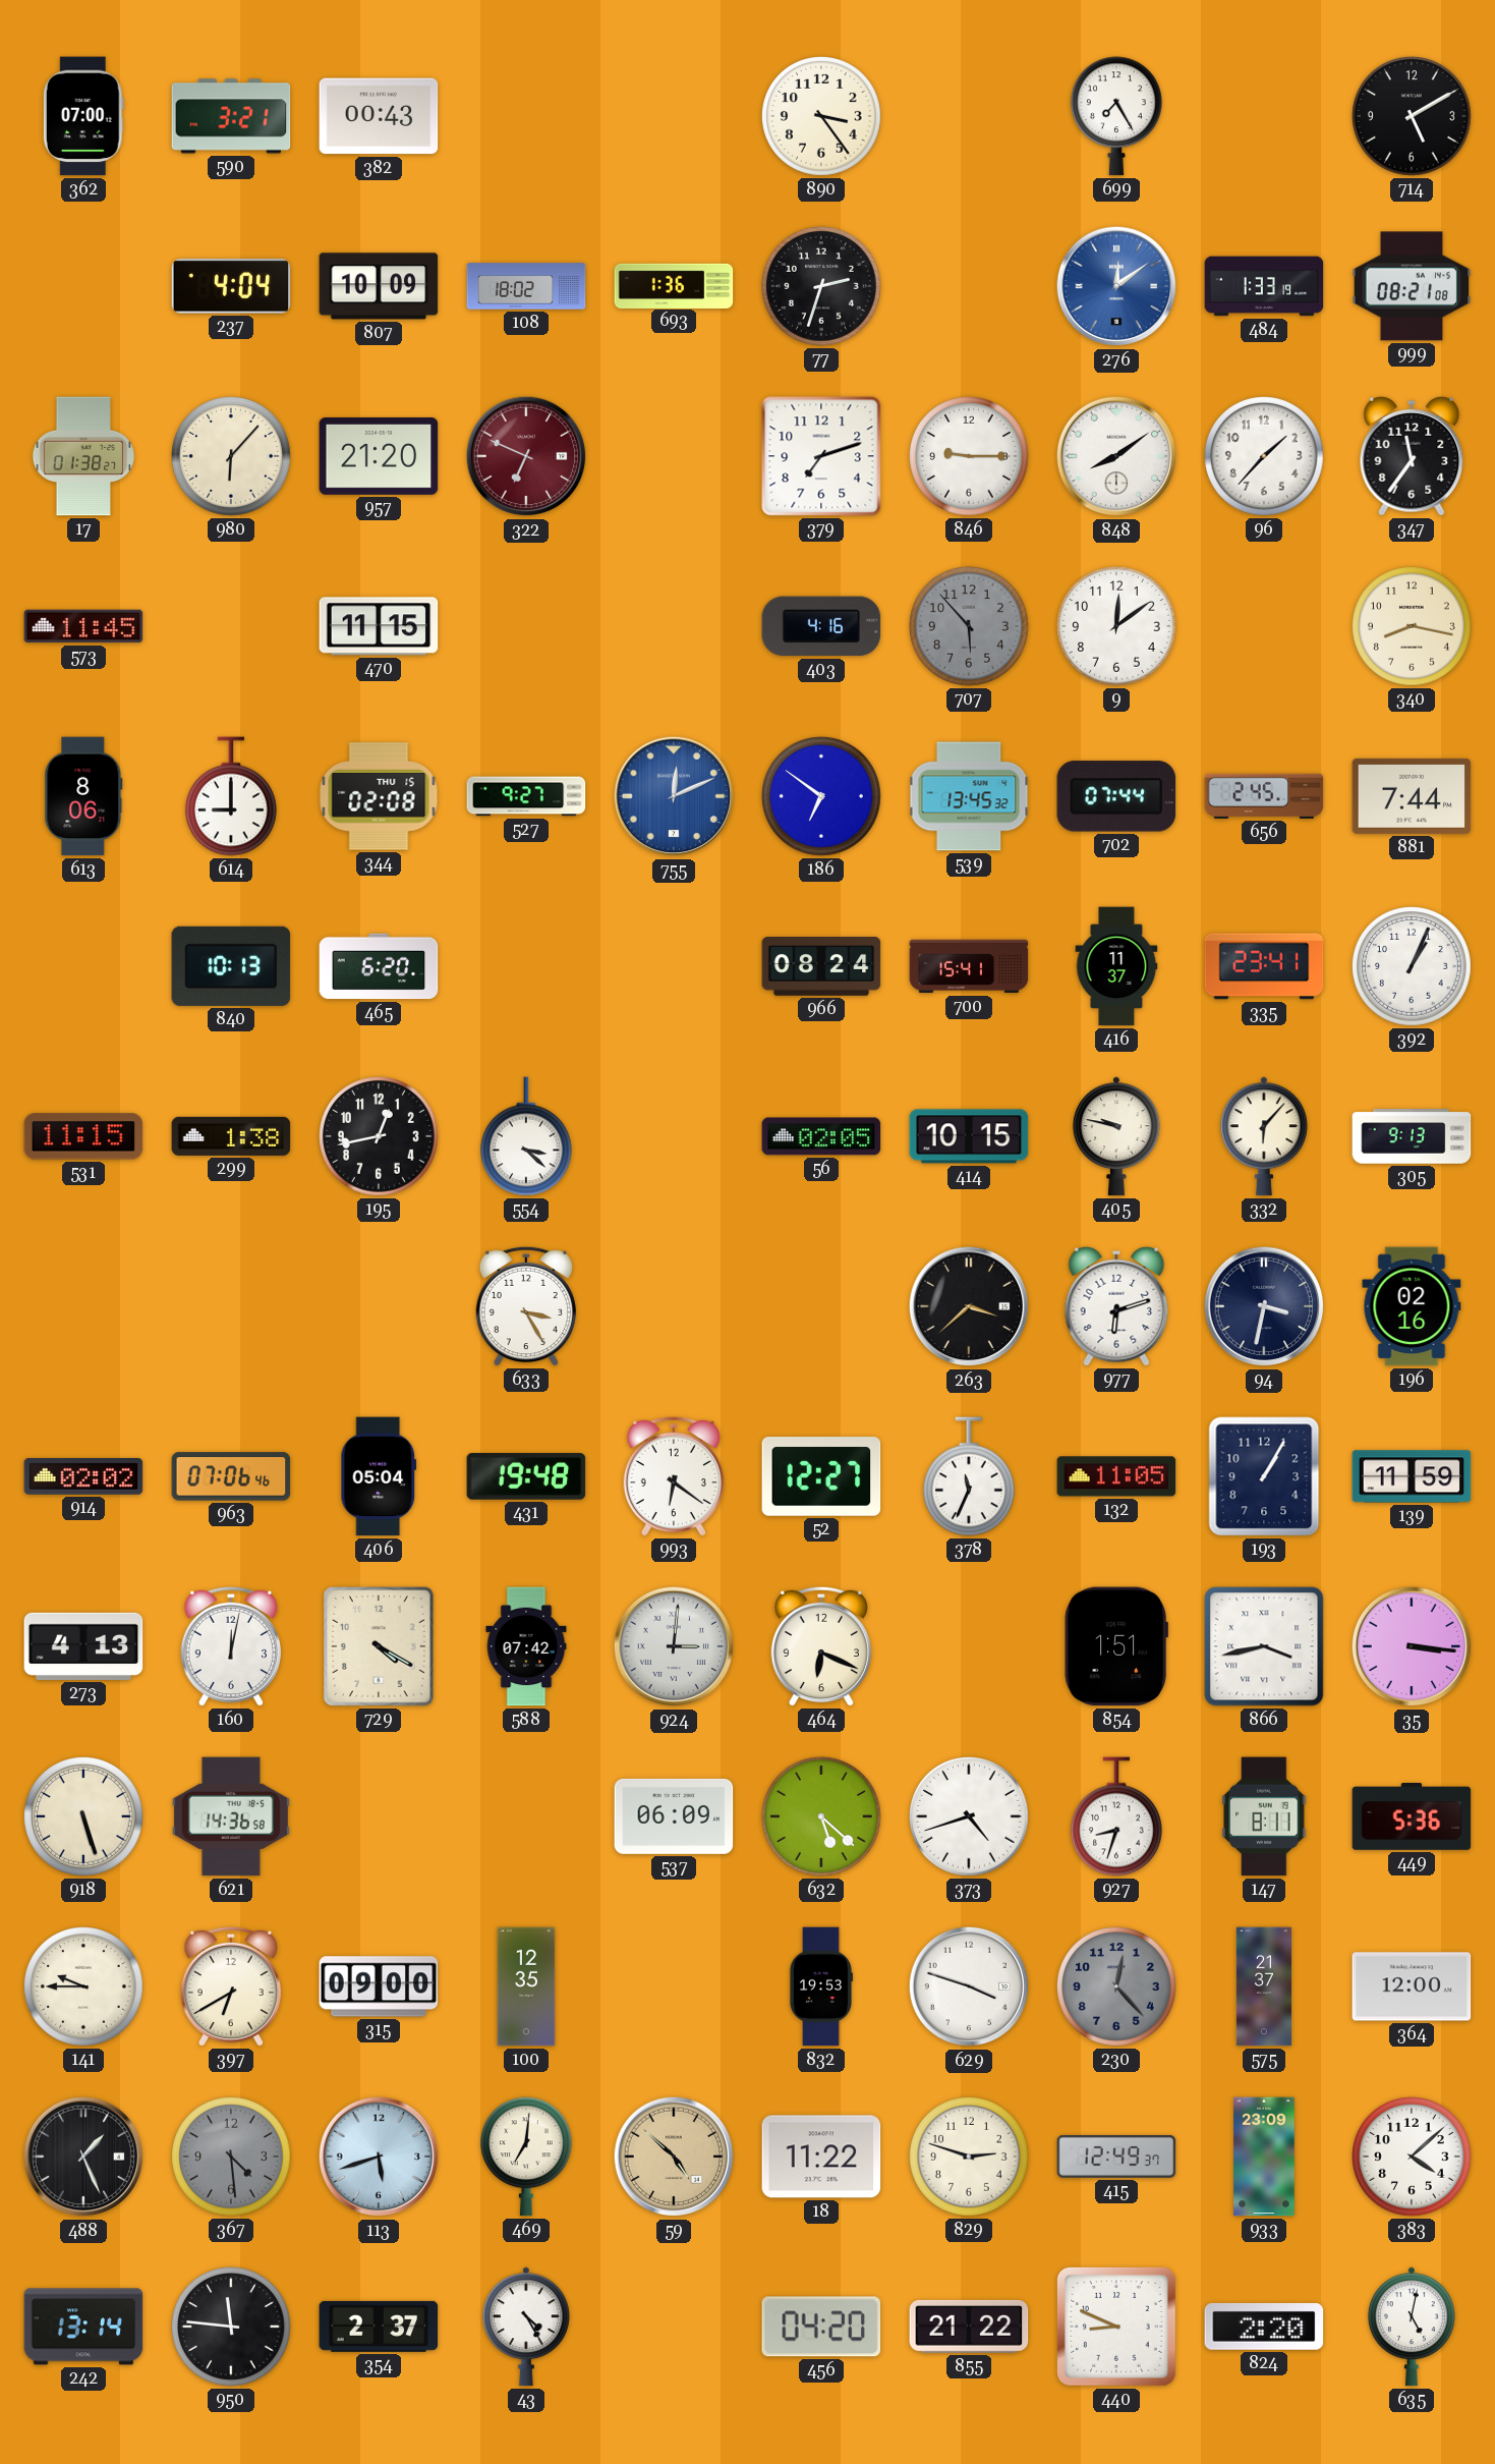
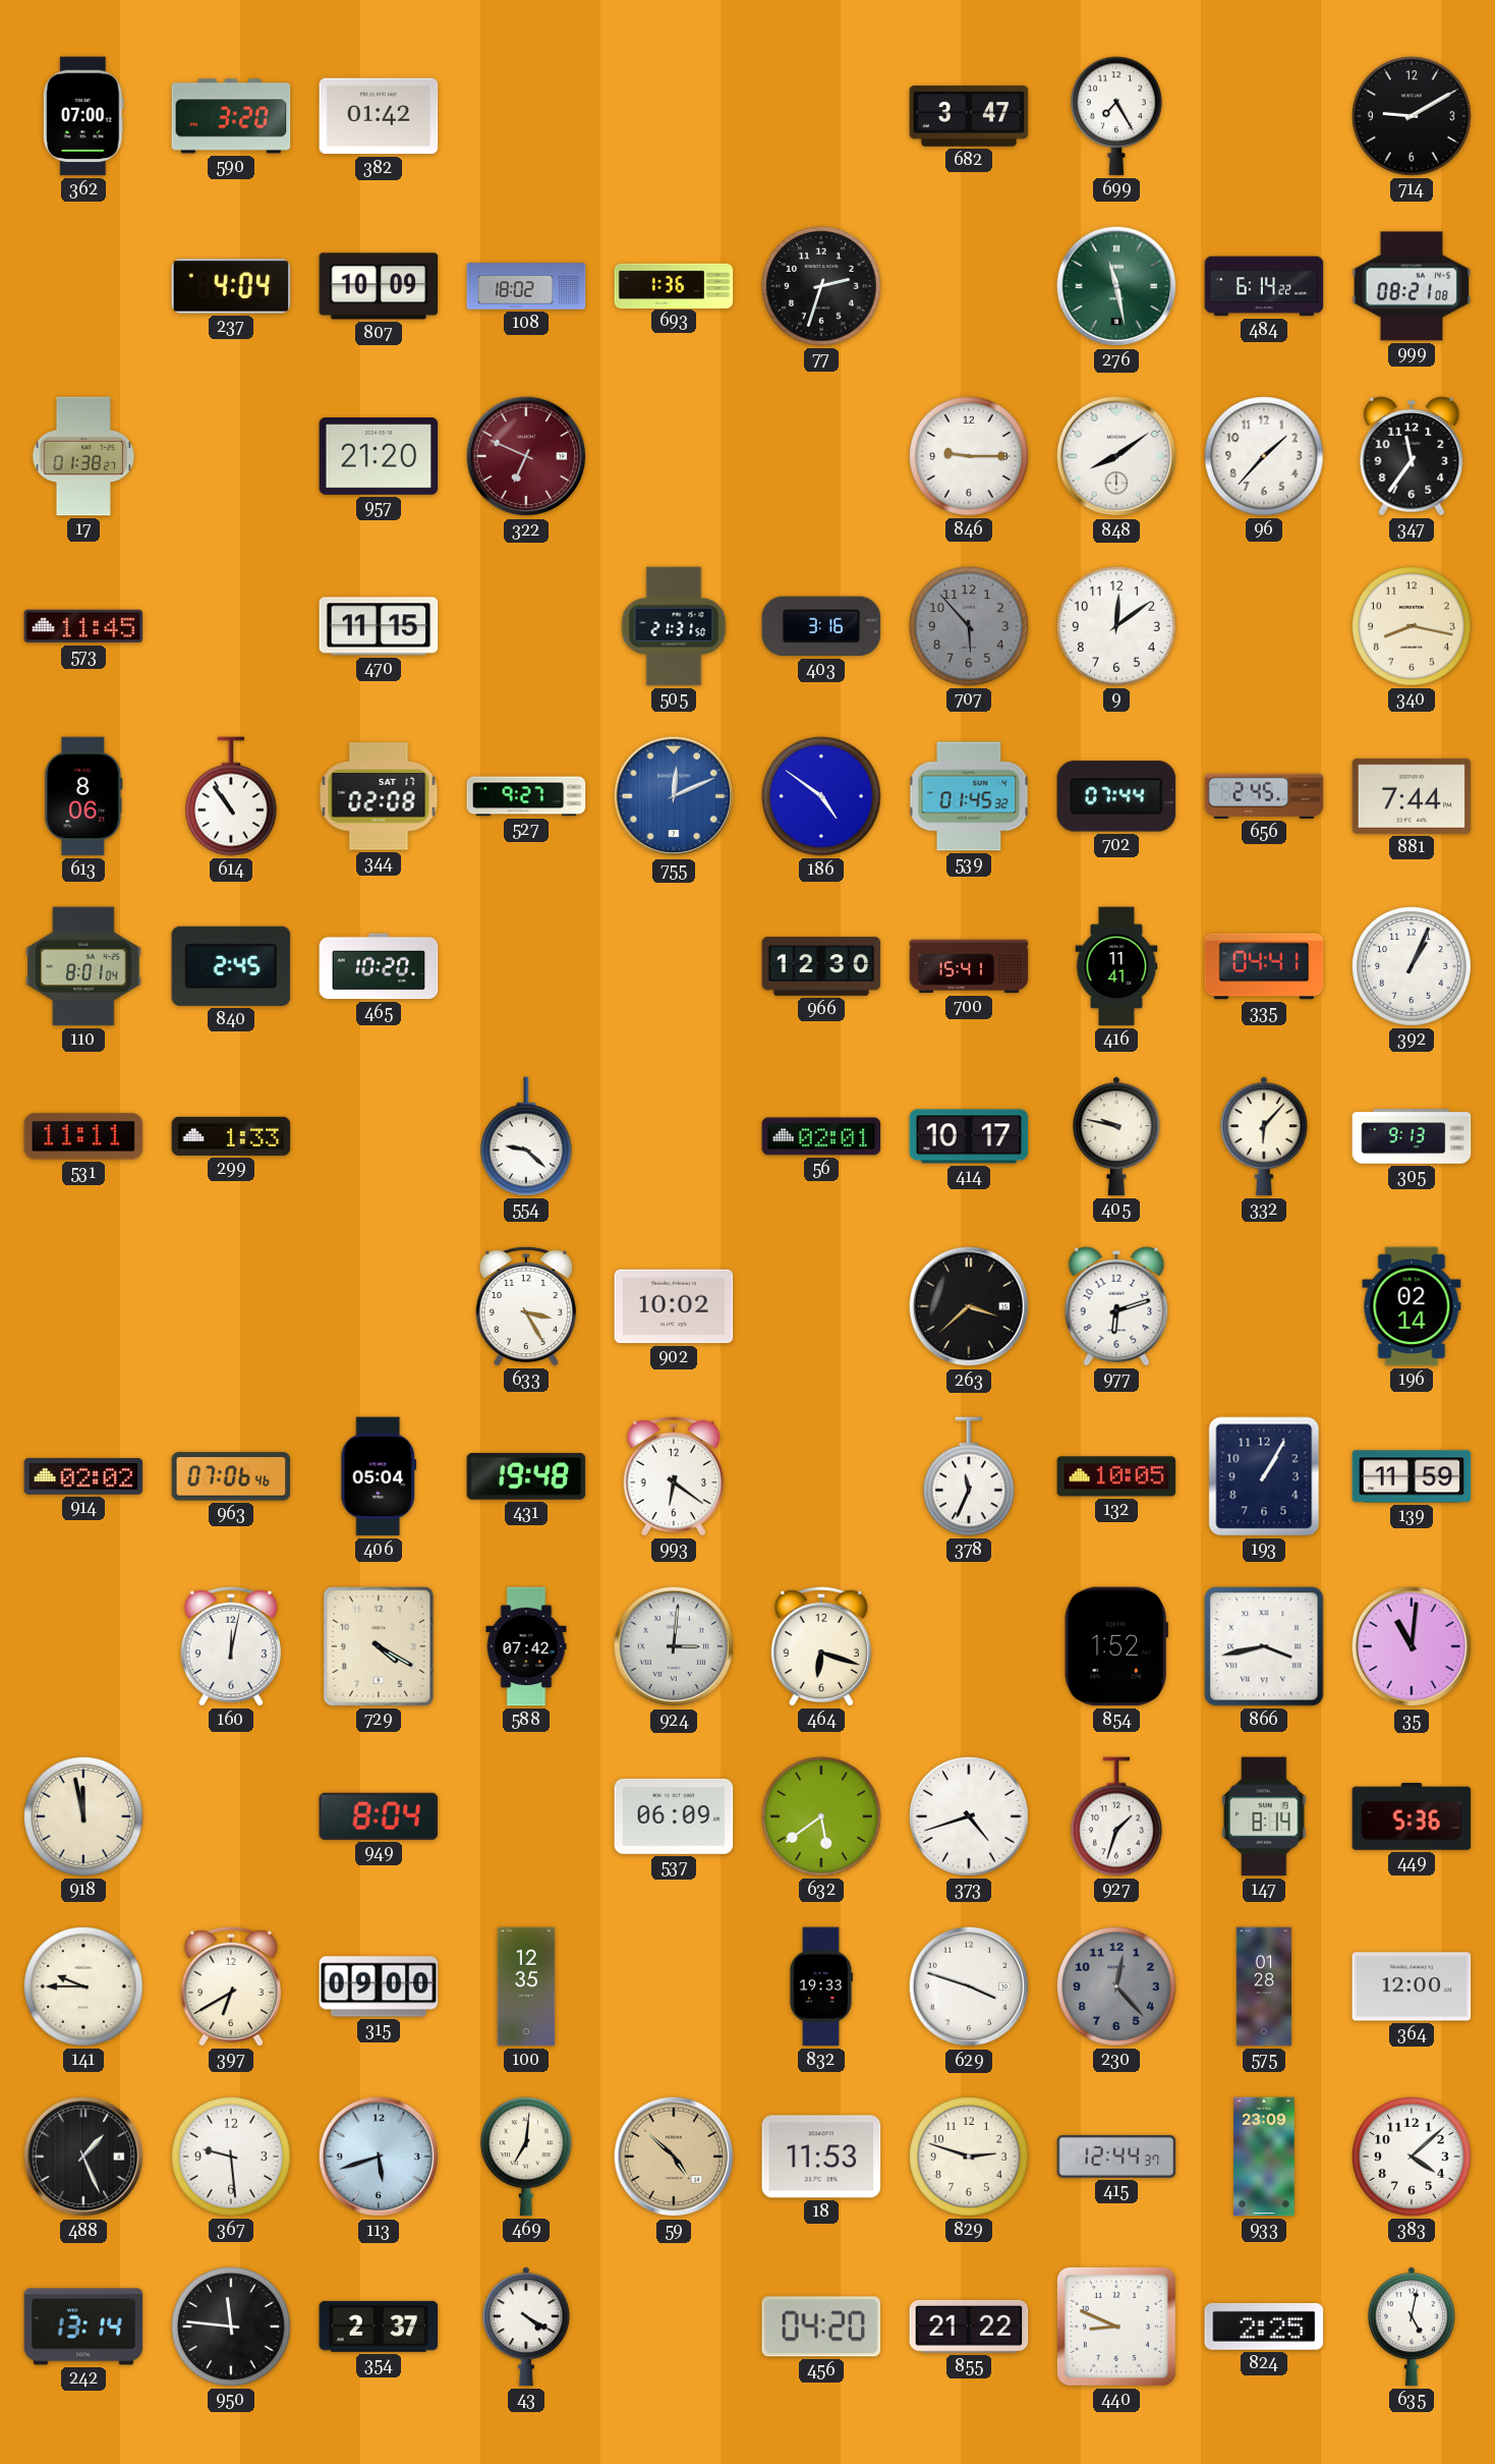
590: 3:21 -> 3:20 (231, 116)
382: 00:43 -> 01:42 (379, 116)
890: 3:24 -> none (822, 117)
682: none -> 3:47 (969, 116)
714: 5:10 -> 9:10 (1413, 117)
276: 12:09 -> 11:28 (1116, 286)
276 dial: blue -> green (1116, 286)
484: 1:33 -> 6:14 (1264, 286)
980: 6:07 -> none (232, 457)
379: 7:12 -> none (821, 456)
505: none -> 21:31 (674, 626)
403: 4:16 -> 3:16 (821, 626)
614: 9:00 -> 10:54 (231, 796)
344 date: THU 15 -> SAT 17 (379, 796)
186: 6:51 -> 4:51 (822, 797)
539: 13:45 -> 01:45 (969, 796)
110: none -> 8:01 (83, 966)
840: 10:13 -> 2:45 (231, 966)
465: 6:20 -> 10:20 (379, 966)
966: 08:24 -> 12:30 (821, 967)
416: 11:37 -> 11:41 (1116, 966)
335: 23:41 -> 04:41 (1264, 966)
531: 11:15 -> 11:11 (83, 1136)
299: 1:38 -> 1:33 (231, 1136)
195: 12:43 -> none (380, 1137)
554: 3:22 -> 9:22 (526, 1136)
56: 02:05 -> 02:01 (821, 1136)
414: 10:15 -> 10:17 (969, 1136)
902: none -> 10:02 (674, 1306)
94: 3:32 -> none (1264, 1306)
196: 02:16 -> 02:14 (1412, 1306)
52: 12:27 -> none (821, 1476)
132: 11:05 -> 10:05 (1116, 1476)
273: 4:13 -> none (83, 1646)
464: 6:19 -> 6:18 (821, 1646)
854: 1:51 -> 1:52 (1116, 1646)
35: 3:16 -> 11:01 (1412, 1646)
918: 5:27 -> 11:58 (84, 1817)
621: 14:36 -> none (231, 1816)
949: none -> 8:04 (379, 1816)
632: 5:22 -> 5:39 (822, 1817)
927: 8:33 -> 1:33 (1116, 1816)
147: 8:11 -> 8:14 (1264, 1816)
832: 19:53 -> 19:33 (820, 1986)
575: 21:37 -> 01:28 (1264, 1986)
367: 4:29 -> 9:29 (232, 2158)
367 dial: grey -> white (232, 2158)
18: 11:22 -> 11:53 (821, 2157)
415: 12:49 -> 12:44 (1116, 2157)
43: 4:25 -> 4:20 (526, 2327)
824: 2:20 -> 2:25 (1264, 2327)
